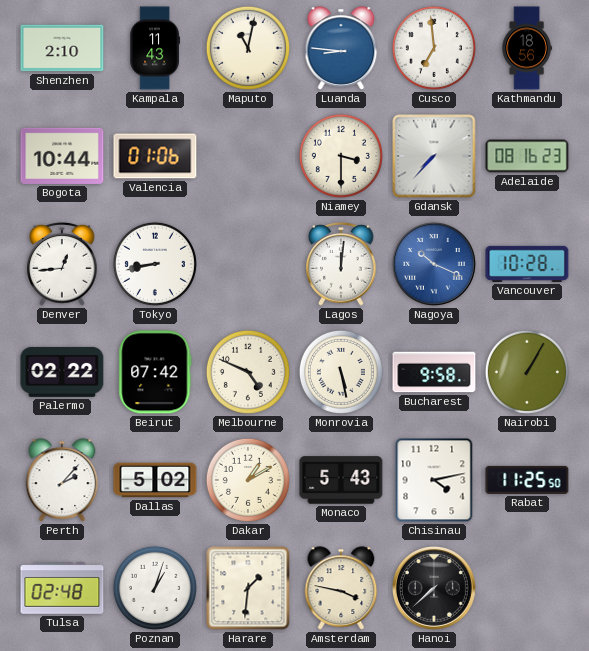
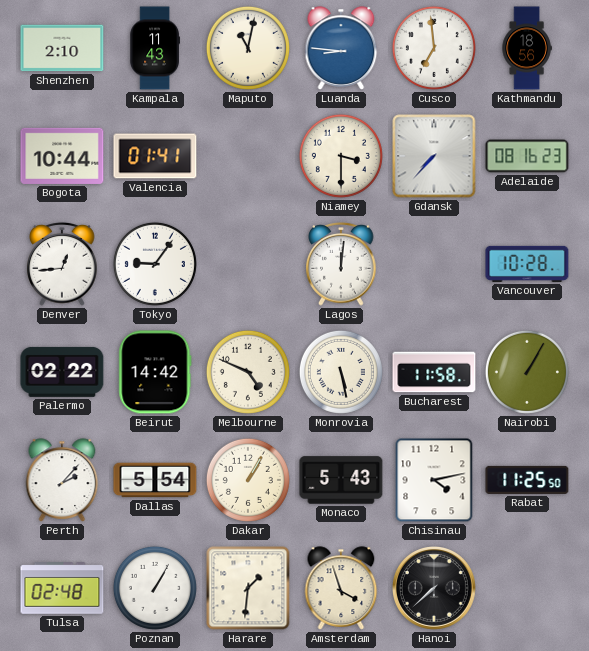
Valencia: 01:06 -> 01:41 (155, 156)
Tokyo: 8:43 -> 9:06 (155, 264)
Nagoya: 10:19 -> none (434, 264)
Beirut: 07:42 -> 14:42 (155, 372)
Bucharest: 9:58 -> 11:58 (434, 372)
Dallas: 5:02 -> 5:54 (155, 480)
Dakar: 1:10 -> 1:05 (248, 480)
Poznan: 1:03 -> 1:05 (155, 588)
Amsterdam: 3:47 -> 3:57 (341, 588)
